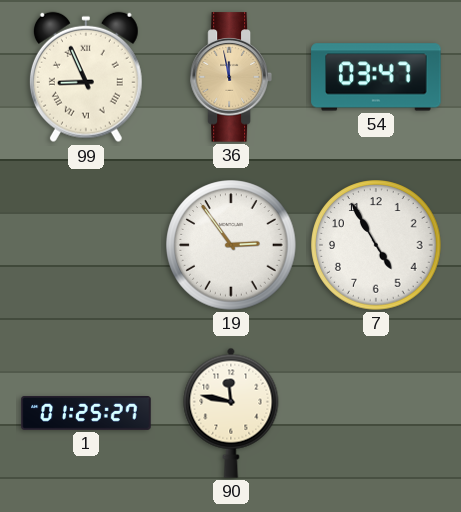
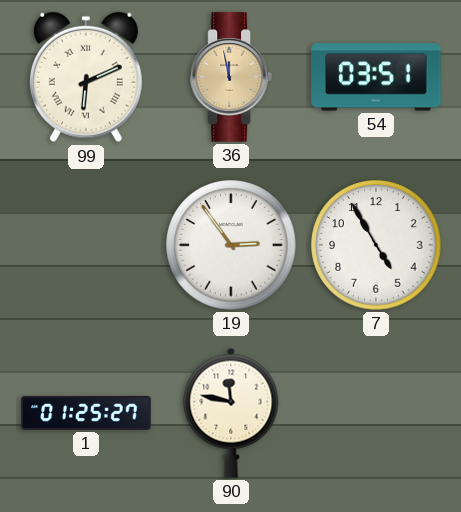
99: 8:56 -> 6:11 (86, 77)
54: 03:47 -> 03:51 (376, 77)
